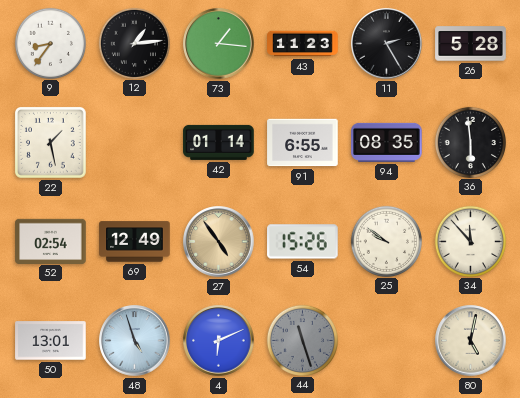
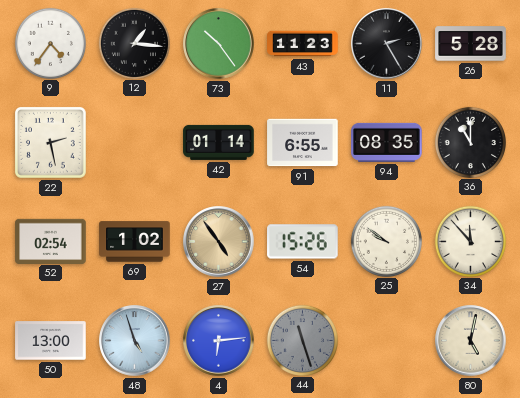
9: 8:36 -> 4:36 (50, 43)
12: 1:14 -> 1:16 (134, 43)
73: 1:16 -> 10:24 (219, 44)
22: 1:28 -> 2:28 (50, 142)
36: 5:59 -> 11:00 (470, 142)
69: 12:49 -> 1:02 (135, 242)
50: 13:01 -> 13:00 (51, 341)
4: 6:11 -> 6:14 (219, 341)
